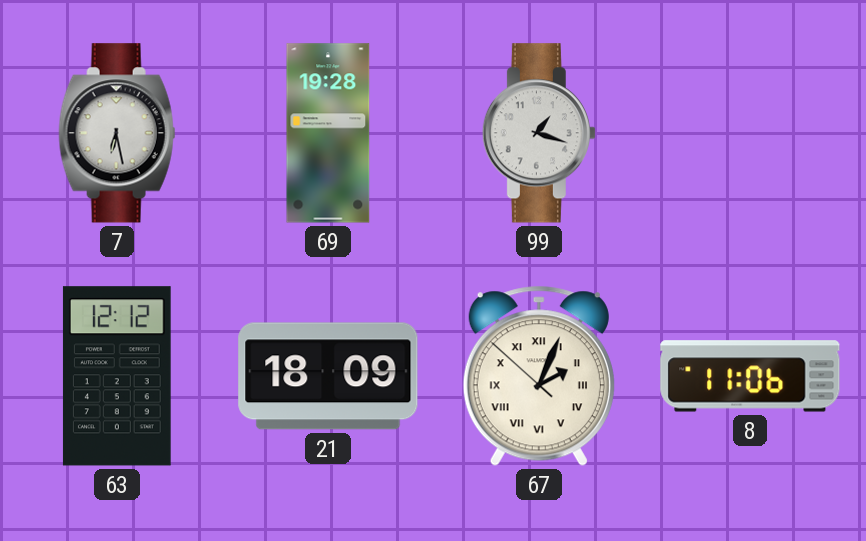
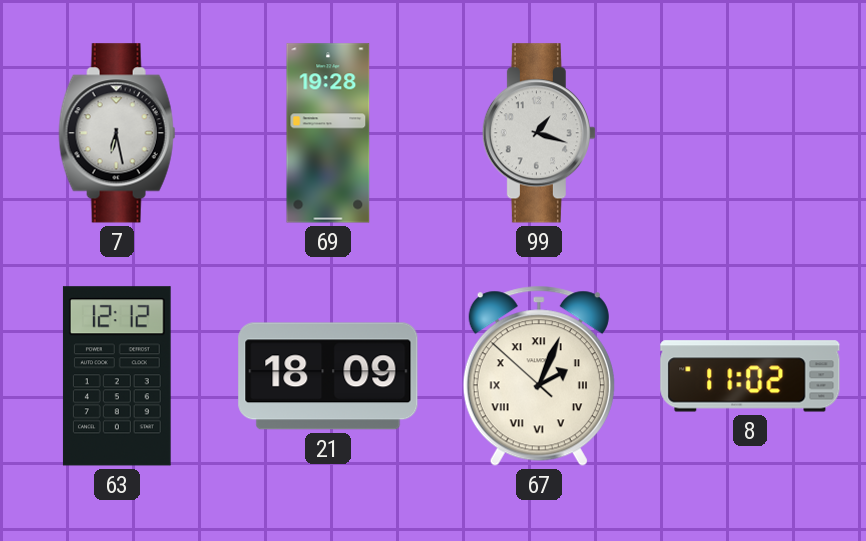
8: 11:06 -> 11:02 (750, 376)
